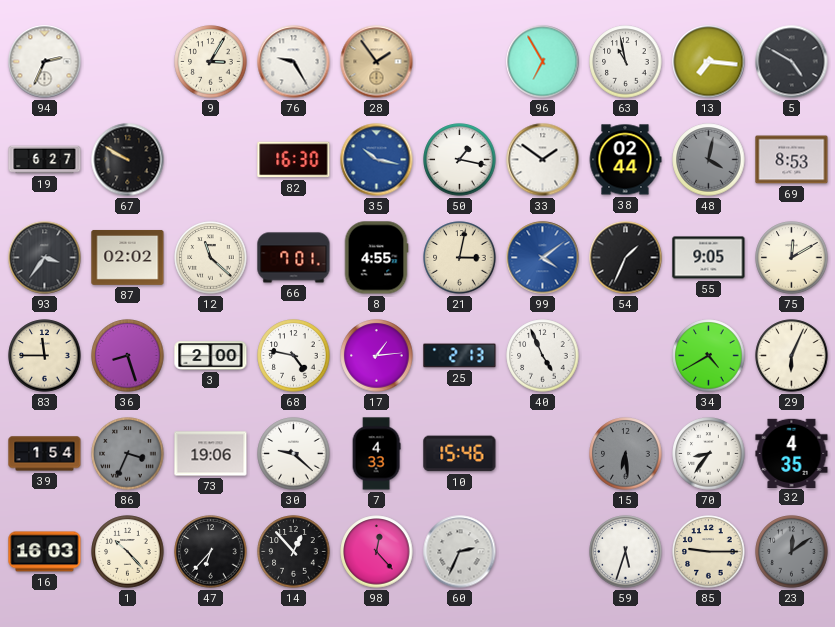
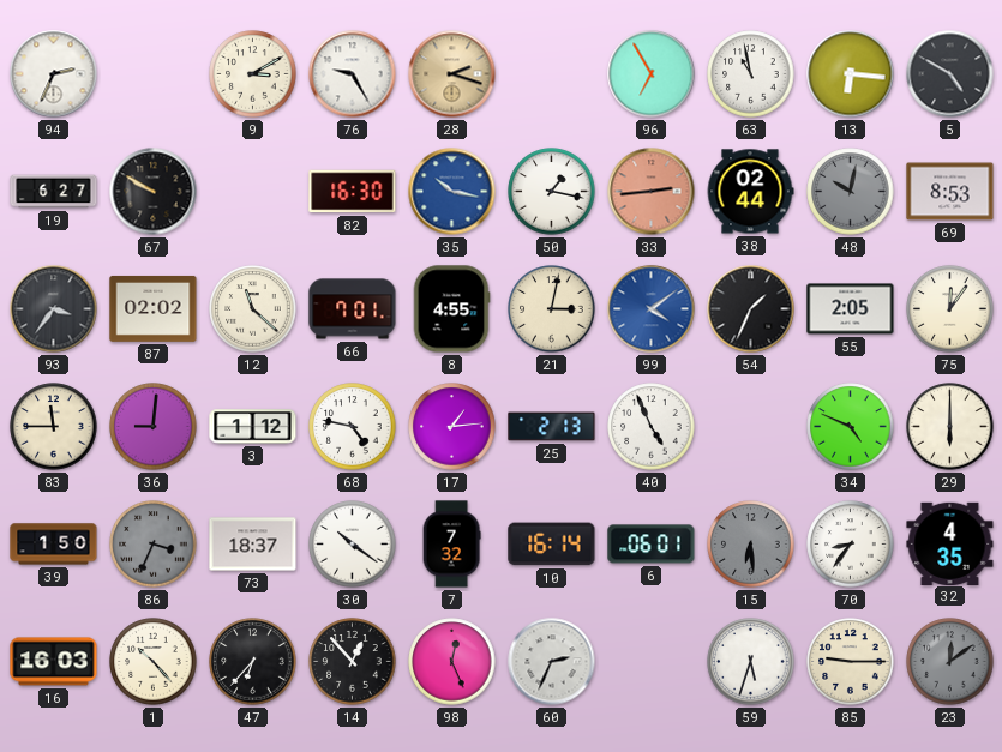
9: 3:05 -> 3:10 (253, 74)
28: 1:54 -> 2:18 (452, 74)
13: 7:16 -> 6:16 (851, 74)
33: 1:51 -> 2:44 (652, 192)
33 dial: white -> salmon (652, 192)
48: 4:02 -> 10:02 (851, 192)
55: 9:05 -> 2:05 (851, 309)
75: 12:10 -> 12:06 (950, 309)
36: 8:27 -> 9:01 (154, 427)
3: 2:00 -> 1:12 (253, 427)
34: 4:40 -> 4:49 (851, 427)
29: 6:04 -> 6:00 (950, 427)
39: 1:54 -> 1:50 (54, 545)
73: 19:06 -> 18:37 (253, 545)
30: 9:22 -> 10:21 (353, 545)
7: 4:33 -> 7:32 (451, 545)
10: 15:46 -> 16:14 (552, 545)
6: none -> 06:01 (652, 545)
98: 12:23 -> 12:26 (452, 662)
